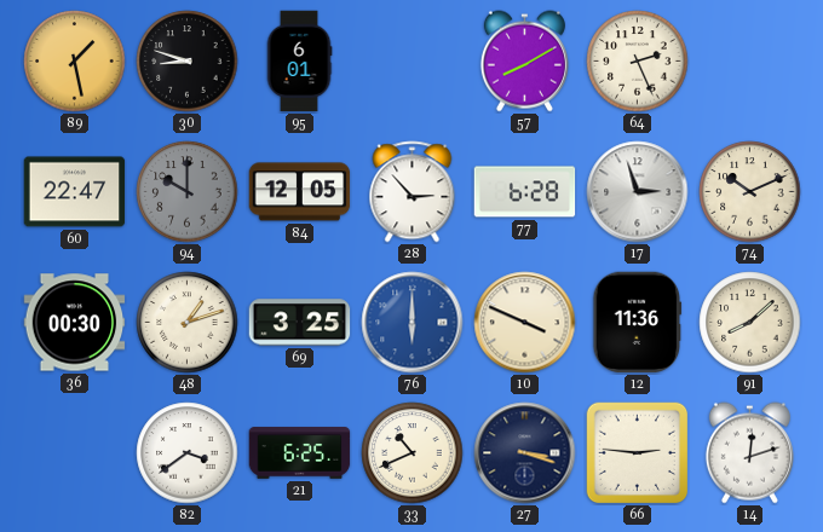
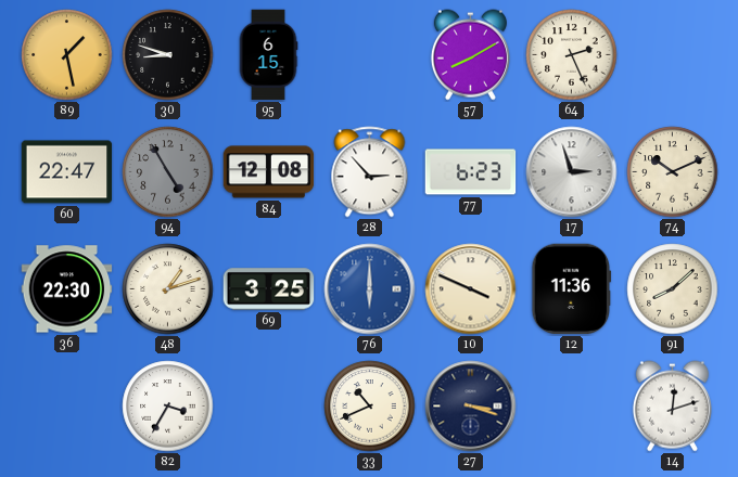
95: 6:01 -> 6:15 (268, 55)
94: 10:00 -> 4:55 (168, 172)
84: 12:05 -> 12:08 (269, 172)
77: 6:28 -> 6:23 (471, 172)
36: 00:30 -> 22:30 (67, 289)
82: 3:39 -> 3:35 (168, 407)
21: 6:25 -> none (300, 453)
66: 2:46 -> none (637, 452)
